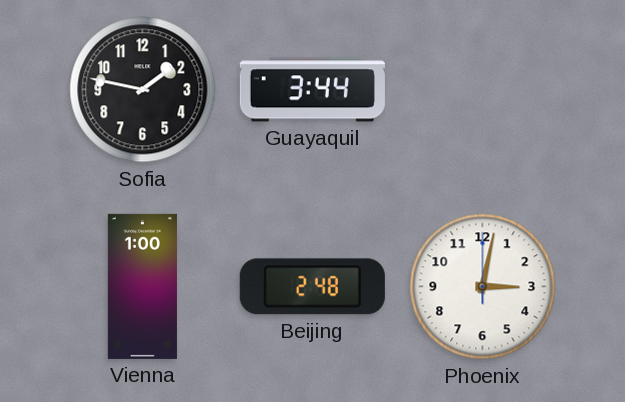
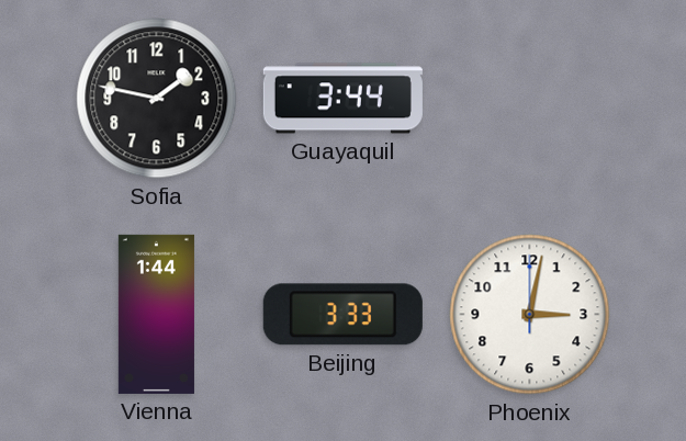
Vienna: 1:00 -> 1:44 (156, 314)
Beijing: 2:48 -> 3:33 (342, 315)
